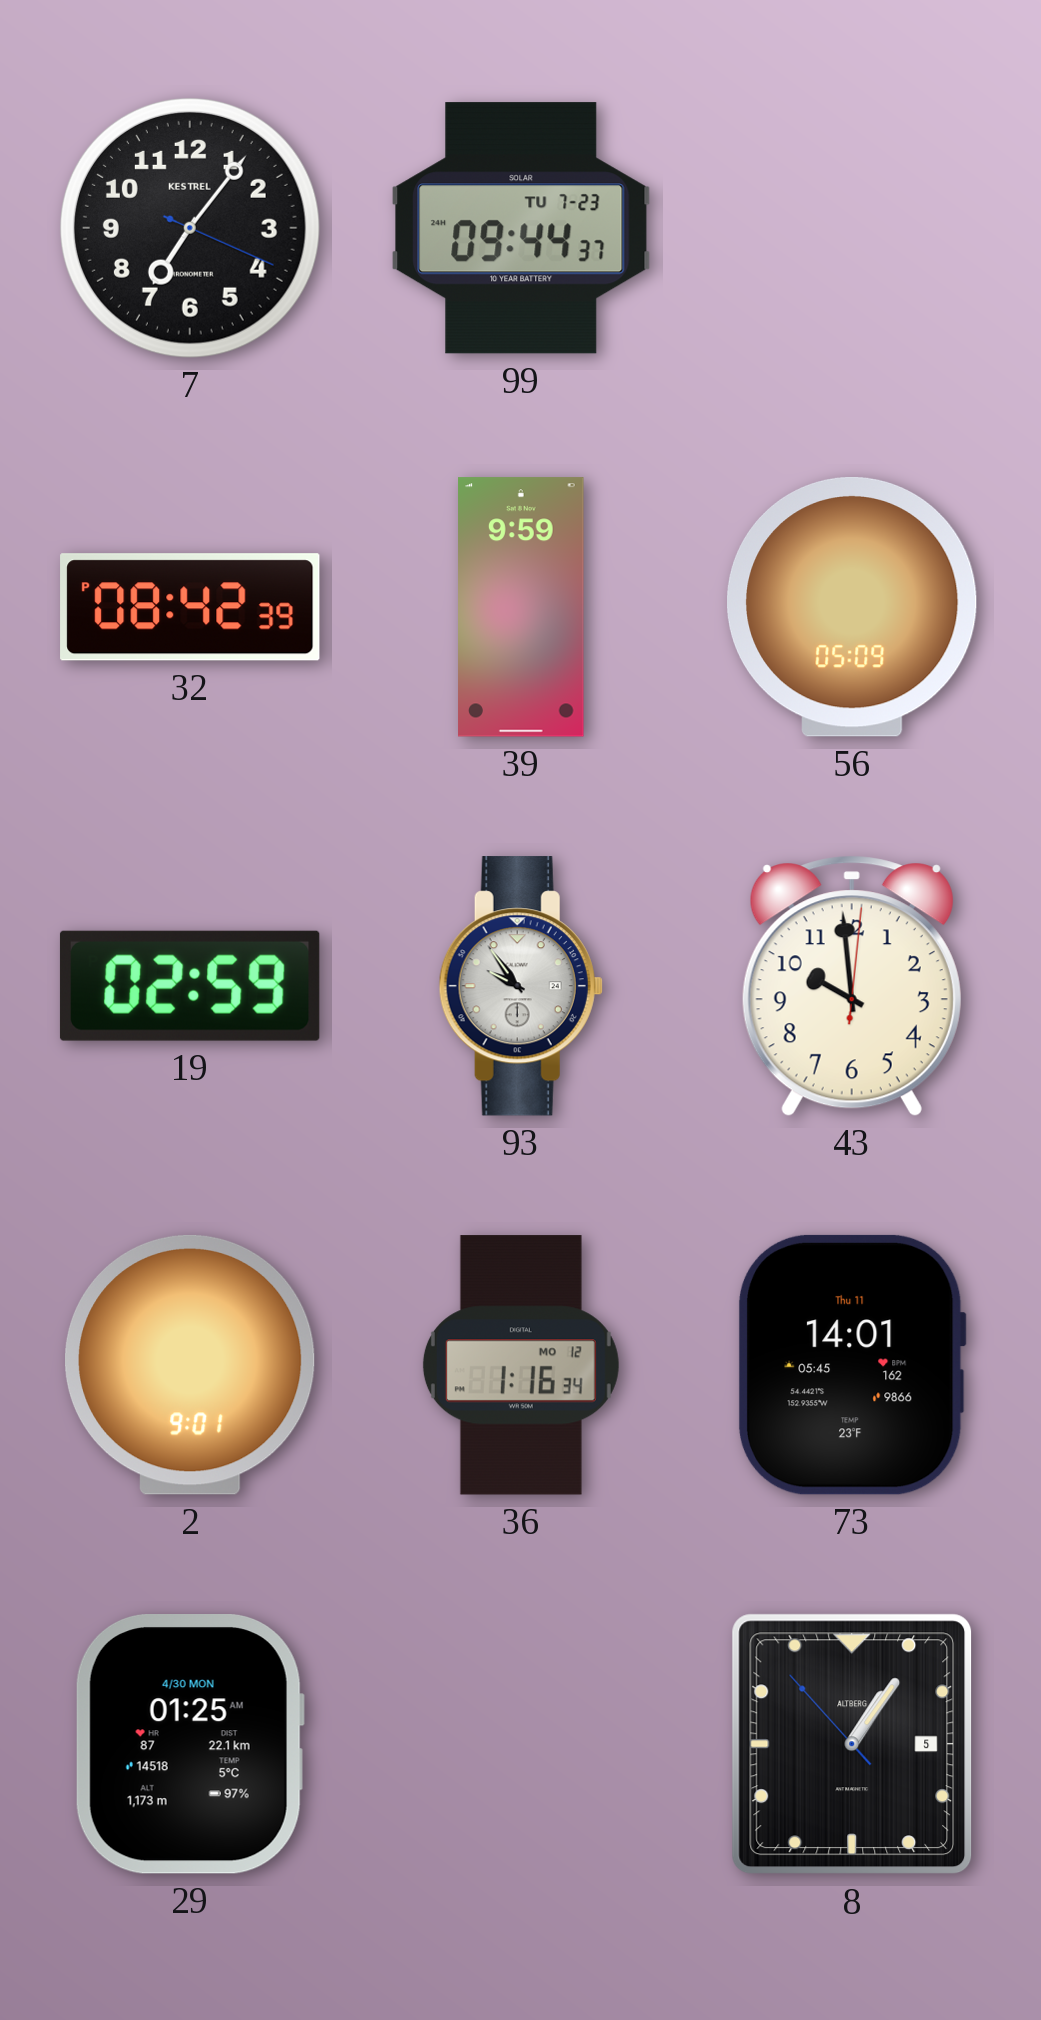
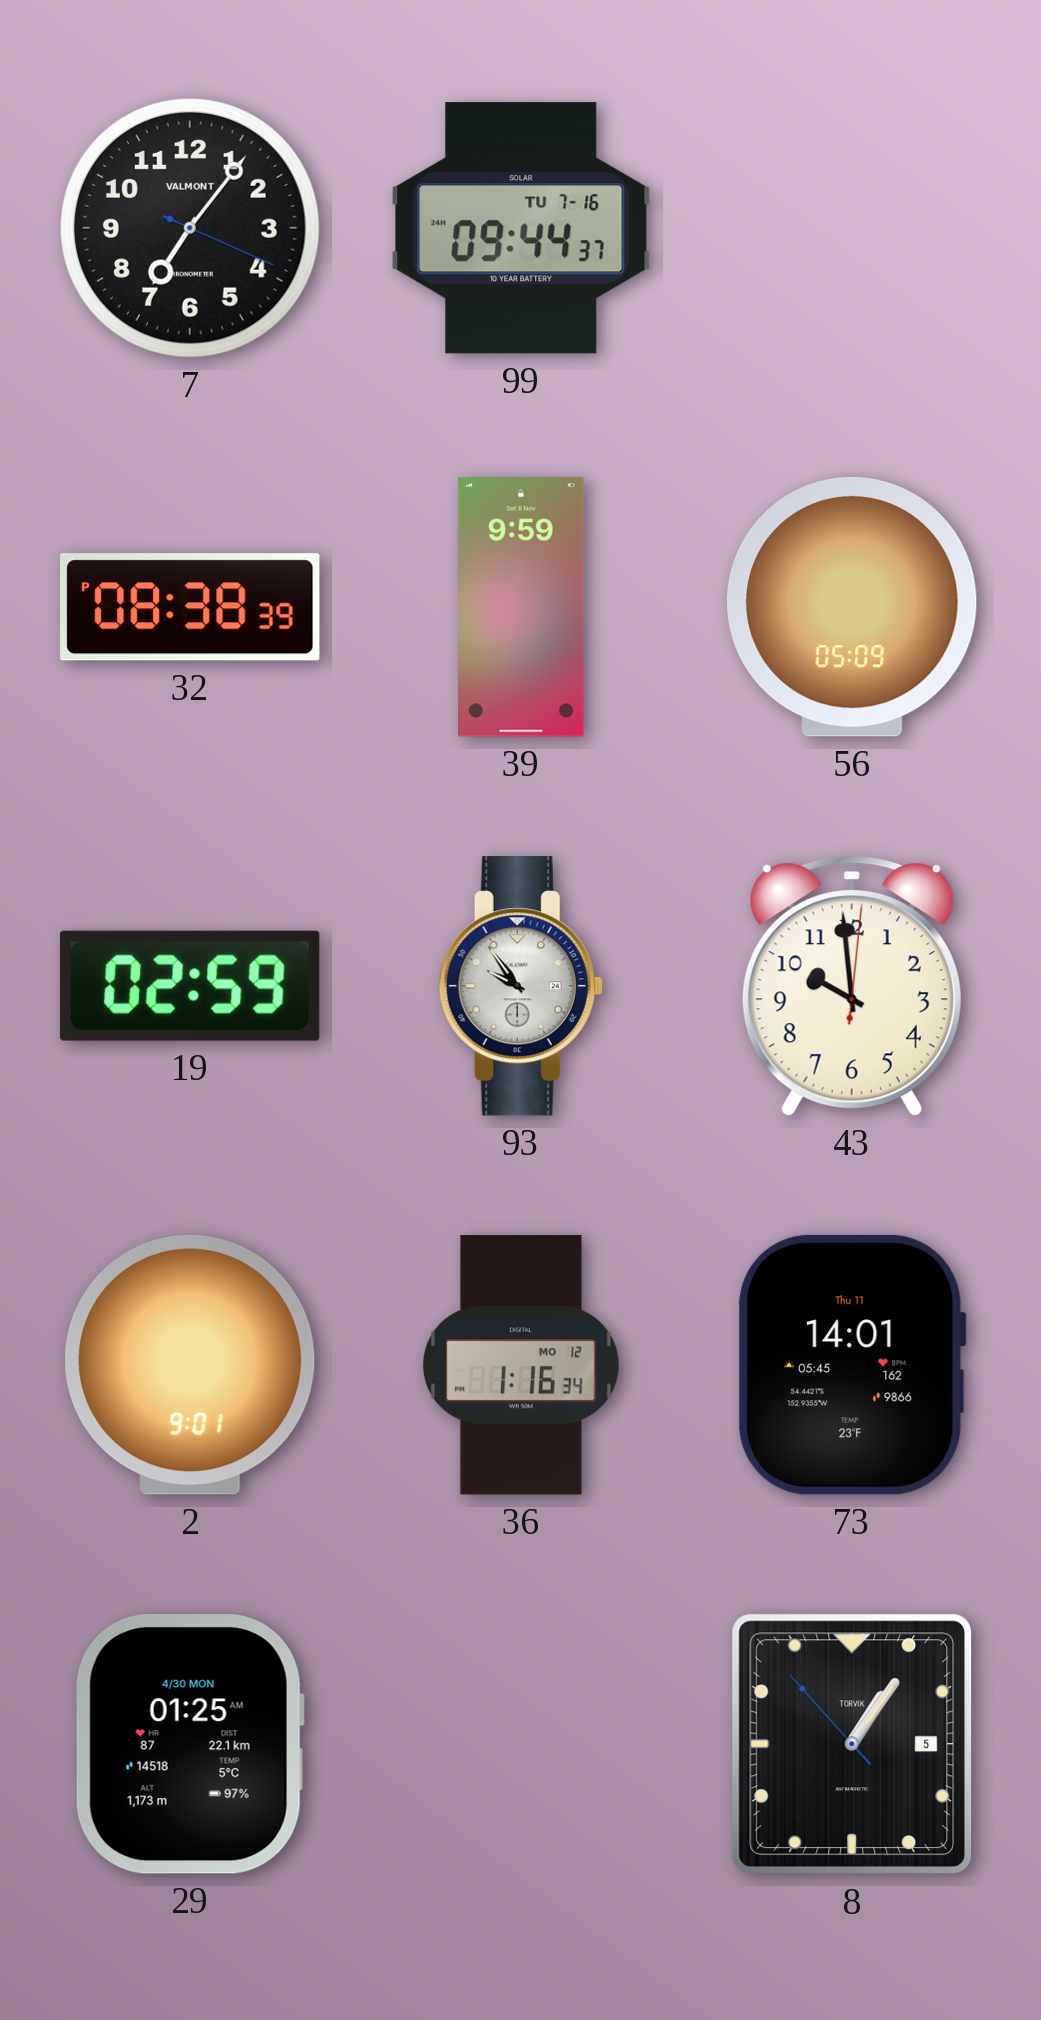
7 brand: KESTREL -> VALMONT (190, 228)
99 date: TU 7-23 -> TU 7-16 (521, 228)
32: 08:42 -> 08:38 (190, 607)
8 brand: ALTBERG -> TORVIK (852, 1744)
